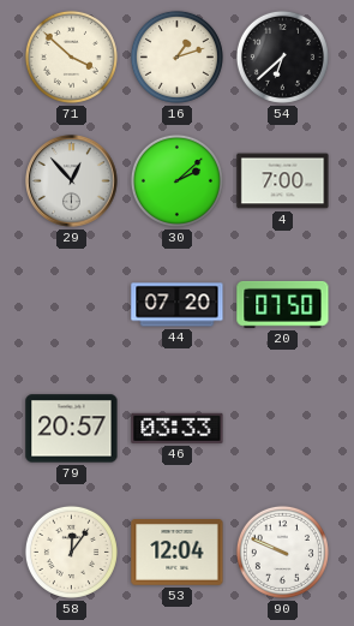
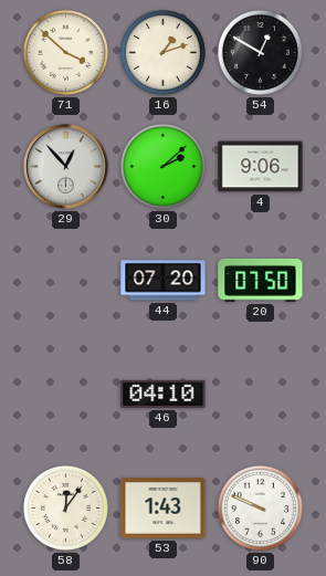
54: 6:38 -> 12:50 (260, 52)
4: 7:00 -> 9:06 (261, 167)
79: 20:57 -> none (72, 429)
46: 03:33 -> 04:10 (164, 394)
53: 12:04 -> 1:43 (164, 509)
